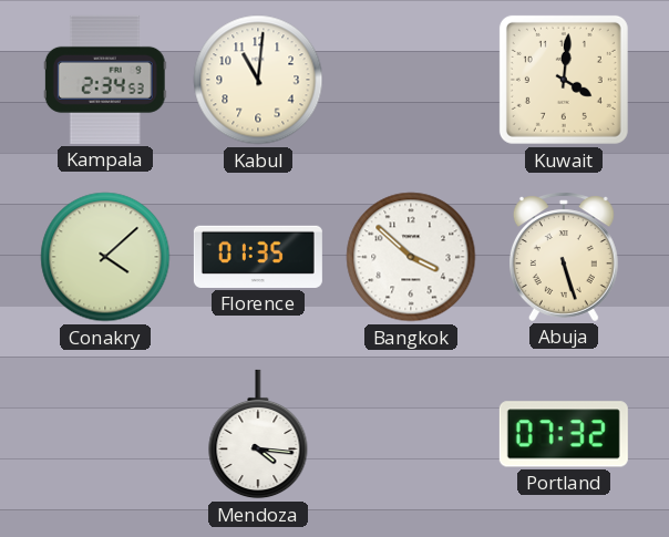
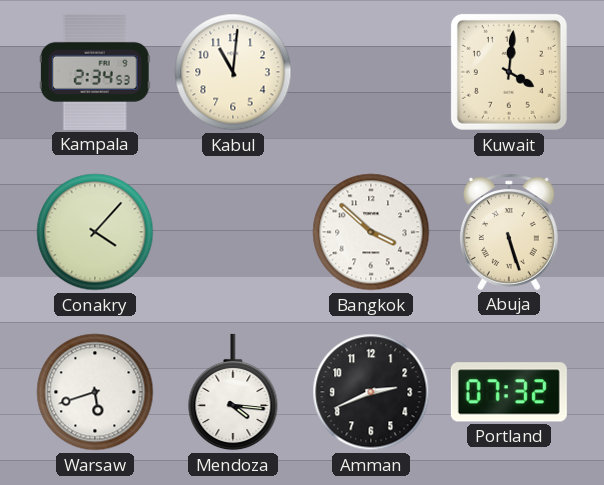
Conakry: 4:08 -> 4:07 (95, 232)
Florence: 01:35 -> none (258, 257)
Warsaw: none -> 5:42 (95, 392)
Amman: none -> 2:41 (371, 392)
